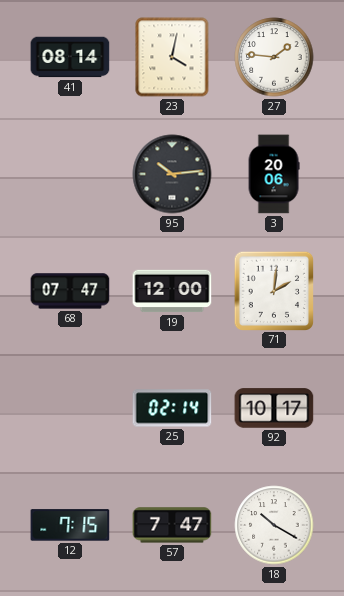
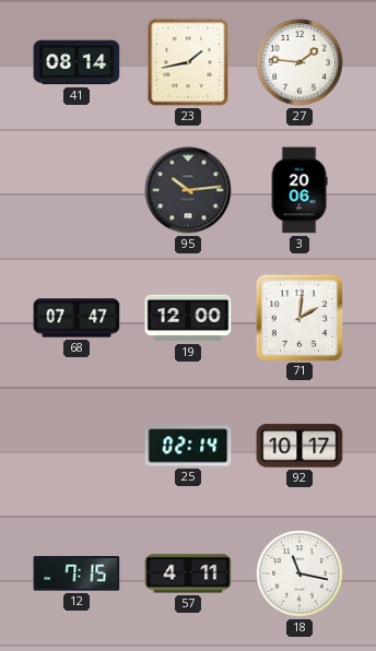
23: 4:02 -> 1:43 (188, 62)
57: 7:47 -> 4:11 (188, 573)
18: 10:20 -> 11:17 (299, 573)
